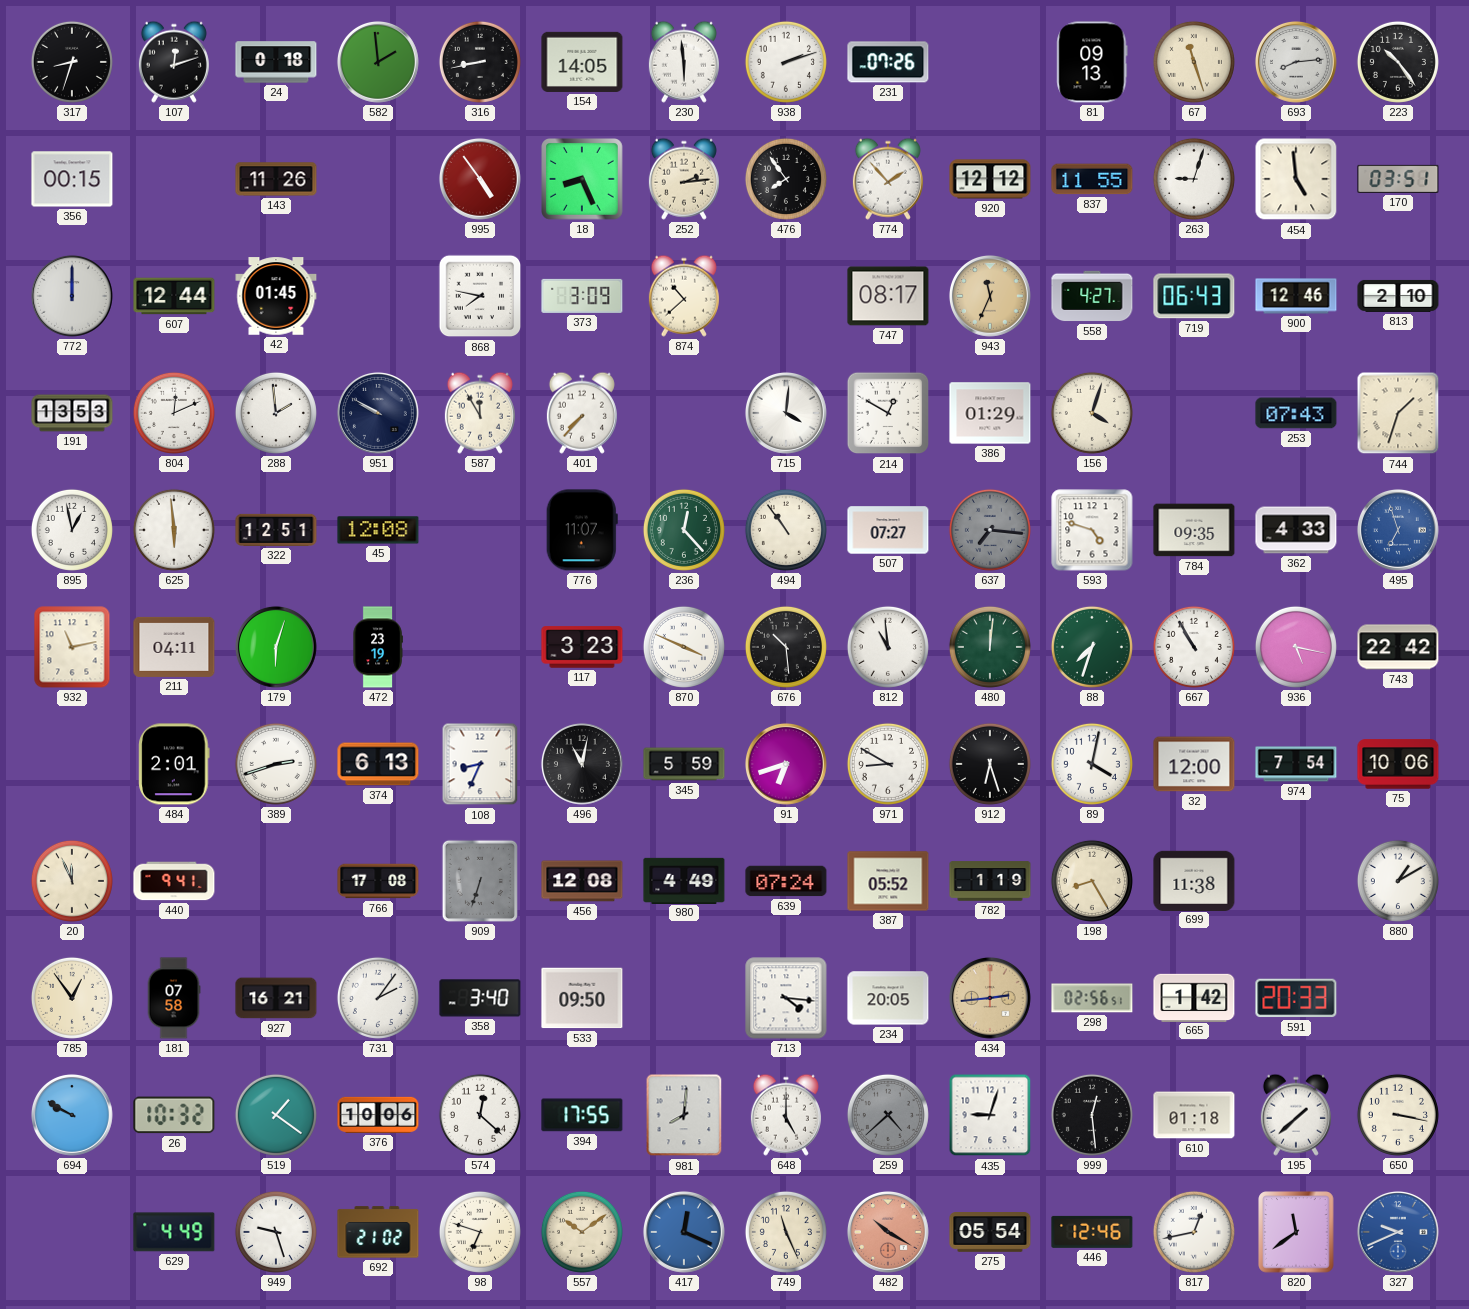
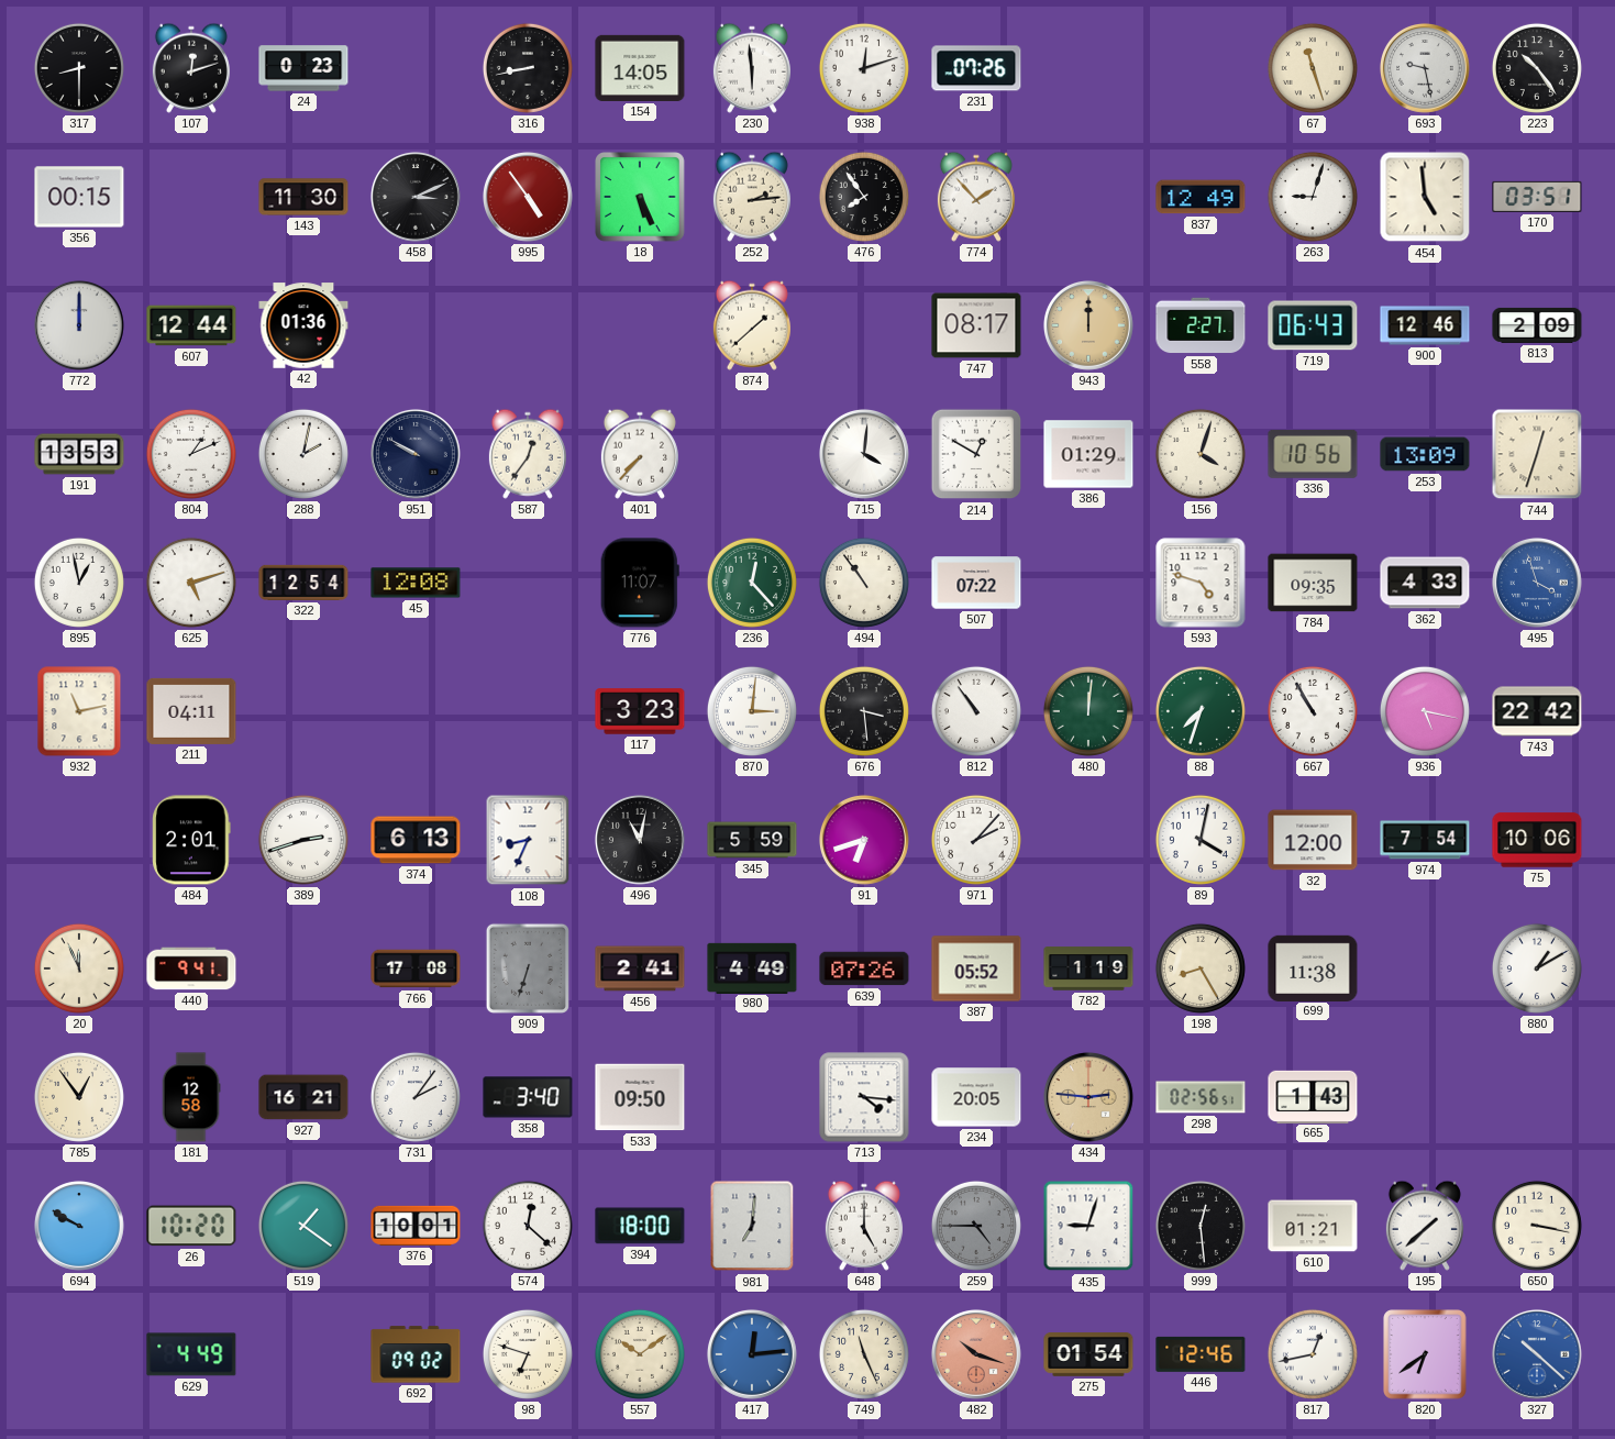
317: 8:33 -> 8:30 (79, 68)
24: 0:18 -> 0:23 (303, 68)
582: 1:59 -> none (378, 62)
938: 2:12 -> 12:12 (864, 68)
81: 09:13 -> none (1092, 62)
693: 8:14 -> 9:28 (1425, 68)
143: 11:26 -> 11:30 (303, 197)
458: none -> 3:11 (416, 197)
18: 8:26 -> 5:26 (641, 198)
920: 12:12 -> none (990, 179)
837: 11:55 -> 12:49 (1201, 197)
42: 01:45 -> 01:36 (303, 325)
868: 7:47 -> none (480, 296)
373: 3:09 -> none (582, 296)
874: 10:38 -> 1:38 (752, 325)
943: 11:34 -> 12:00 (1088, 325)
558: 4:27 -> 2:27 (1201, 325)
813: 2:10 -> 2:09 (1537, 325)
804: 12:11 -> 1:11 (191, 454)
288: 1:59 -> 2:02 (303, 454)
587: 11:55 -> 12:36 (528, 454)
336: none -> 10:56 (1313, 454)
253: 07:43 -> 13:09 (1425, 454)
744: 1:33 -> 12:33 (1537, 454)
625: 5:59 -> 5:12 (191, 583)
322: 12:51 -> 12:54 (303, 583)
507: 07:27 -> 07:22 (976, 583)
637: 7:16 -> none (990, 530)
495: 6:57 -> 3:57 (1537, 583)
179: 6:03 -> none (276, 647)
472: 23:19 -> none (378, 647)
870: 3:49 -> 3:01 (752, 711)
676: 10:29 -> 3:29 (864, 711)
812: 10:59 -> 10:54 (976, 711)
971: 8:50 -> 2:07 (976, 840)
912: 6:27 -> none (990, 764)
456: 12:08 -> 2:41 (640, 968)
639: 07:24 -> 07:26 (864, 968)
181: 07:58 -> 12:58 (191, 1097)
434: 2:44 -> 2:46 (1088, 1097)
665: 1:42 -> 1:43 (1313, 1096)
591: 20:33 -> none (1296, 998)
26: 10:32 -> 10:20 (191, 1226)
376: 10:06 -> 10:01 (416, 1226)
394: 17:55 -> 18:00 (640, 1226)
981: 8:01 -> 7:01 (752, 1226)
259: 4:38 -> 4:45 (976, 1226)
610: 01:18 -> 01:21 (1313, 1226)
949: 9:27 -> none (276, 1232)
692: 21:02 -> 09:02 (416, 1354)
417: 12:19 -> 12:14 (752, 1354)
482: 10:20 -> 10:18 (976, 1354)
275: 05:54 -> 01:54 (1088, 1354)
820: 11:39 -> 6:39 (1425, 1354)
327: 9:41 -> 10:22 (1537, 1354)
